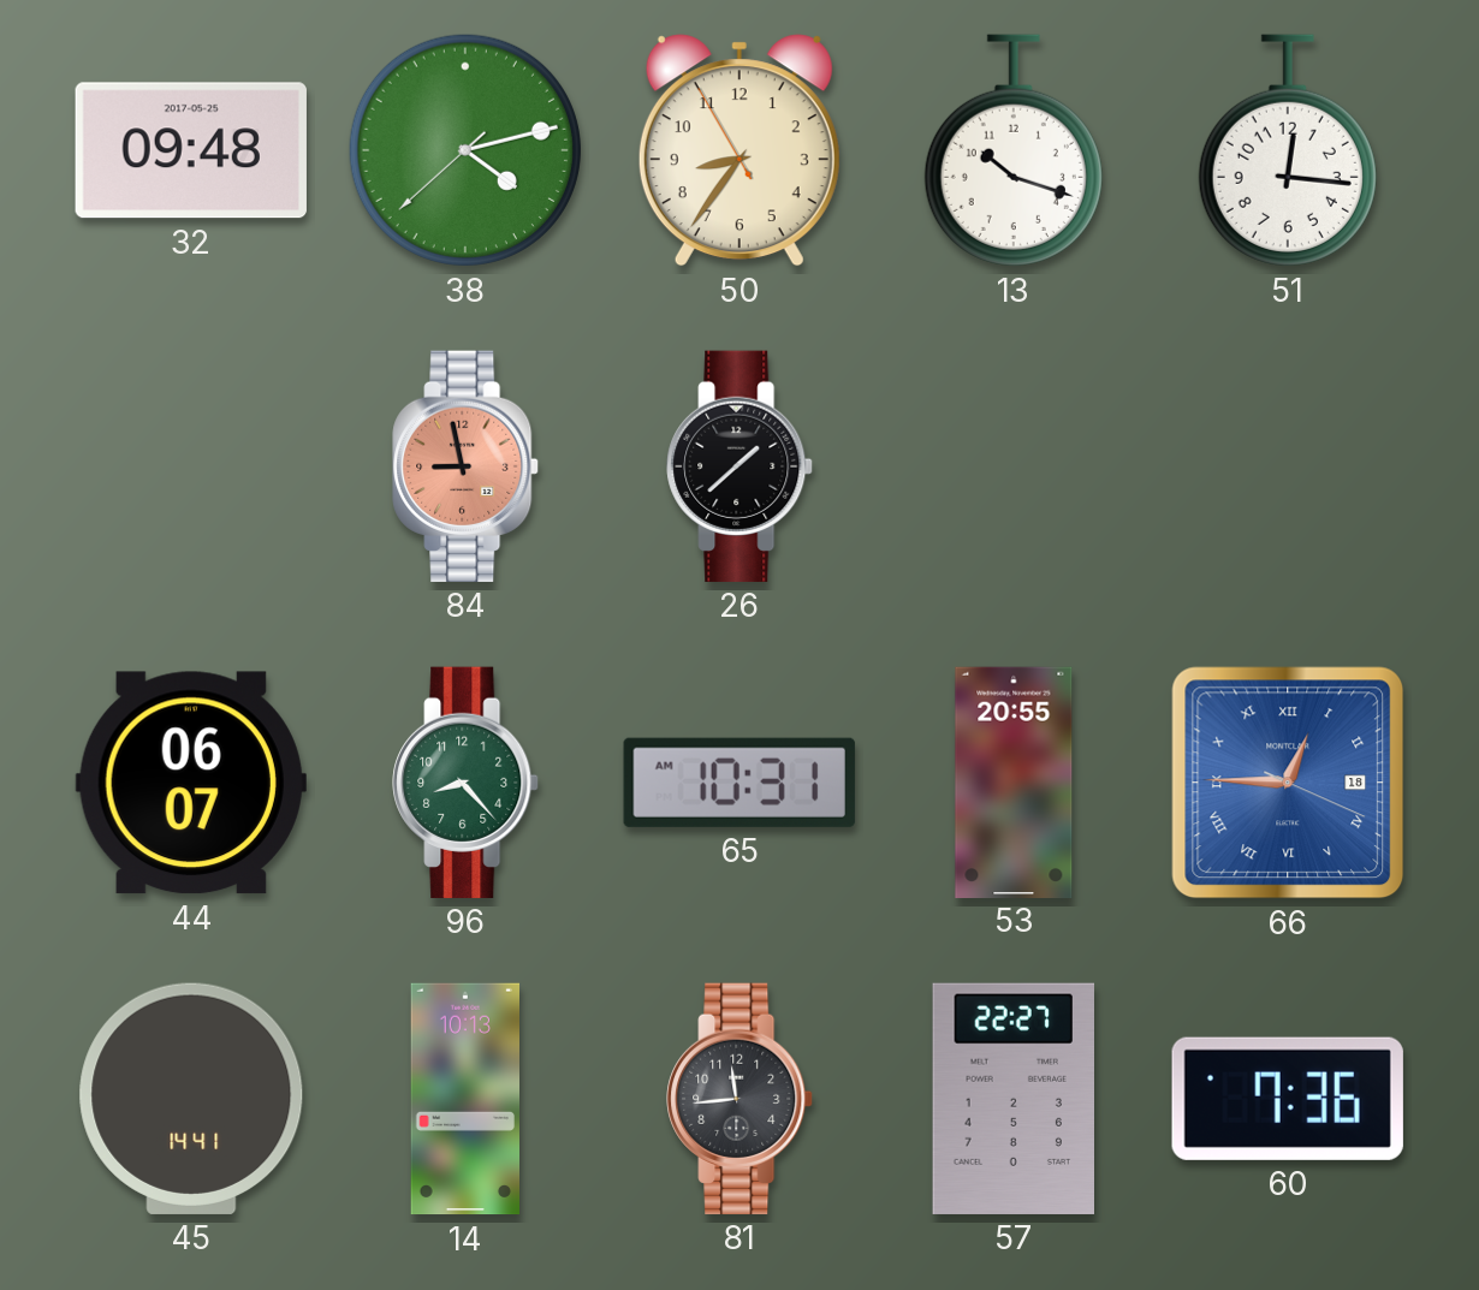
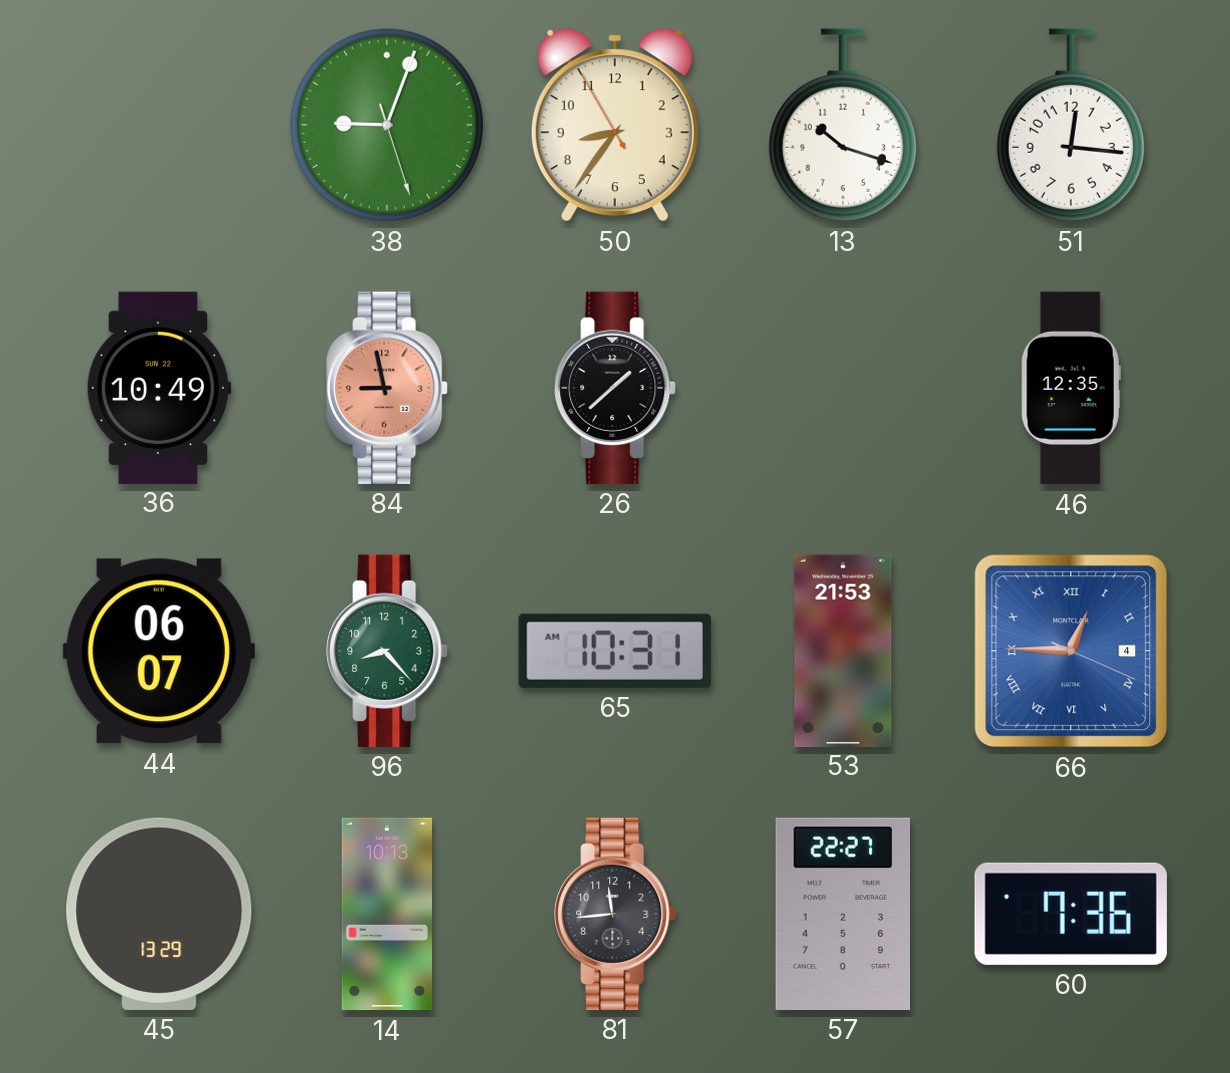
32: 09:48 -> none (191, 150)
38: 4:12 -> 9:03 (387, 125)
36: none -> 10:49 (159, 387)
46: none -> 12:35 (1071, 388)
53: 20:55 -> 21:53 (843, 650)
66 date: 18 -> 4 (1071, 651)
45: 14:41 -> 13:29 (159, 914)
